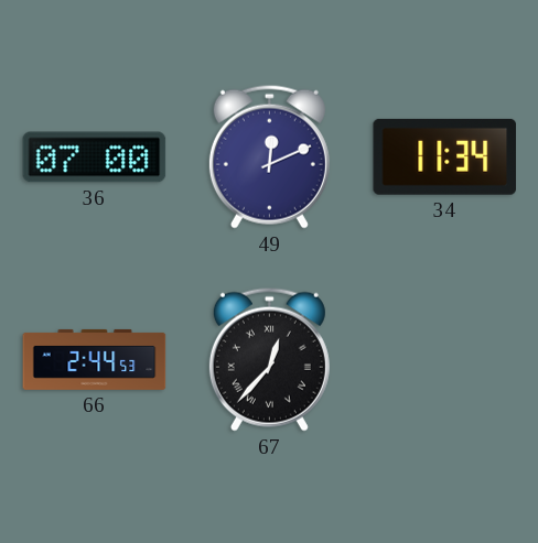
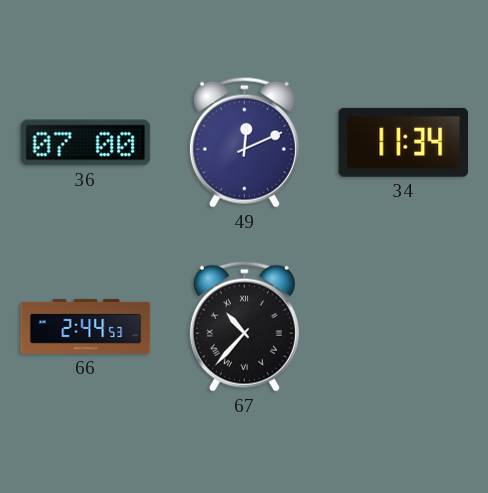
67: 12:37 -> 10:37 (244, 326)
